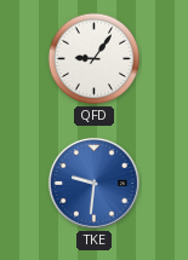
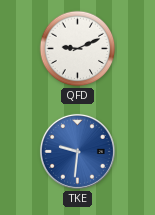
QFD: 9:06 -> 9:11 (78, 49)
